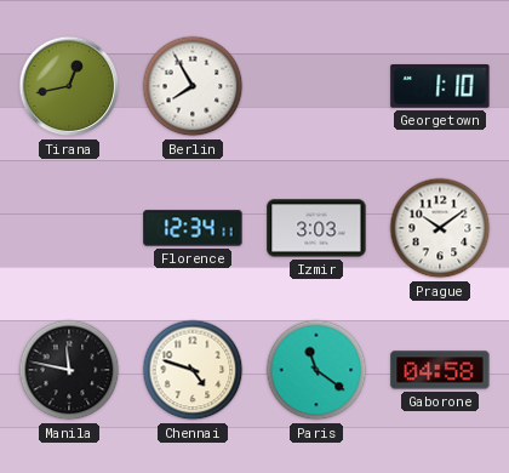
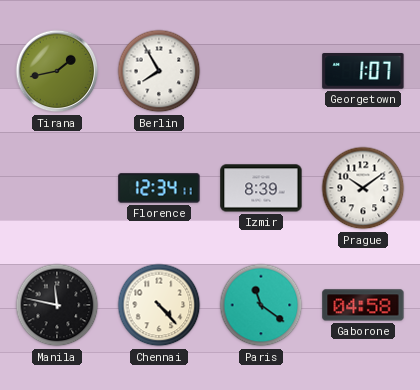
Tirana: 12:43 -> 1:43 (57, 71)
Georgetown: 1:10 -> 1:07 (363, 72)
Izmir: 3:03 -> 8:39 (261, 188)
Chennai: 4:48 -> 4:23 (159, 305)
